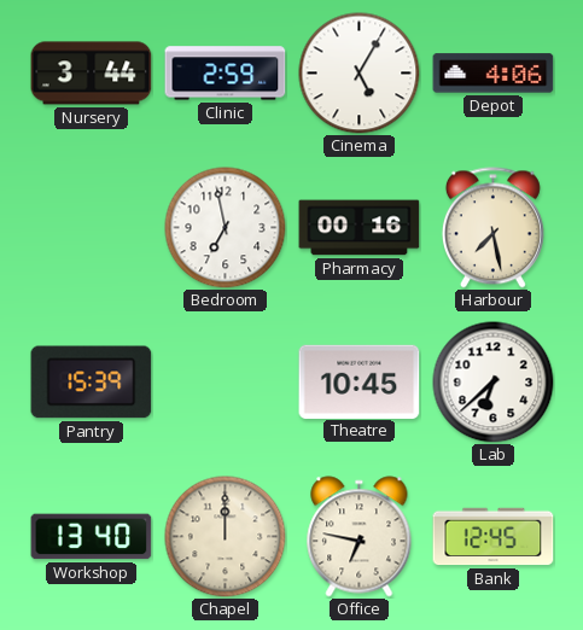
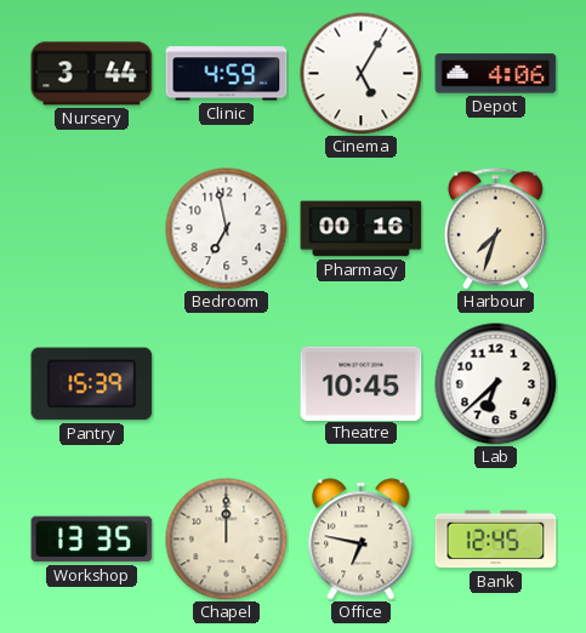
Clinic: 2:59 -> 4:59 (227, 74)
Harbour: 7:28 -> 7:33 (495, 229)
Workshop: 13:40 -> 13:35 (92, 540)
